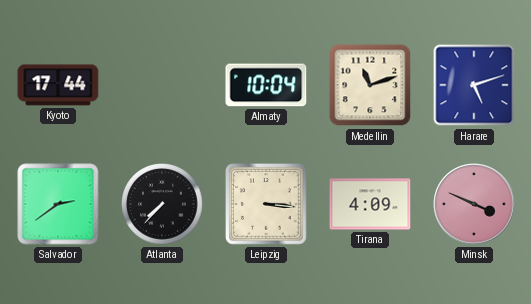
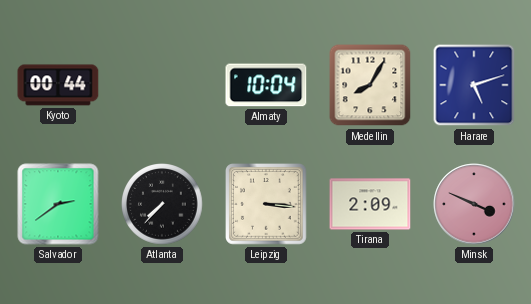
Kyoto: 17:44 -> 00:44 (58, 85)
Medellin: 11:12 -> 8:05 (370, 85)
Tirana: 4:09 -> 2:09 (370, 204)
